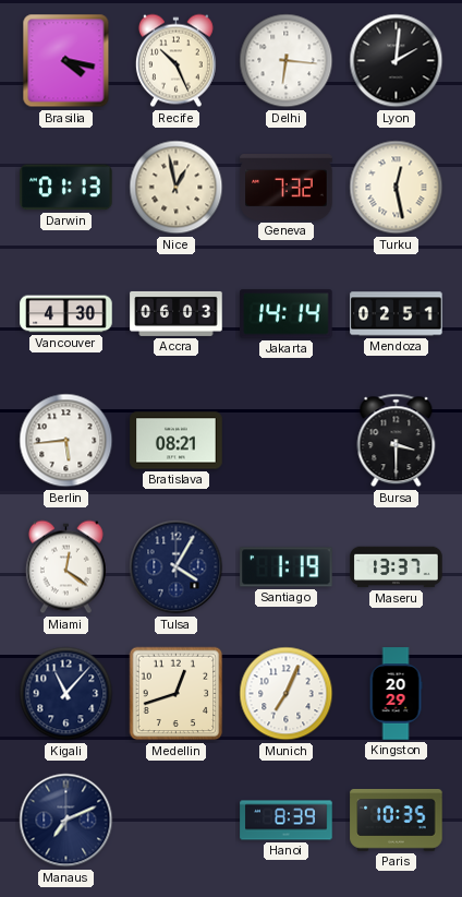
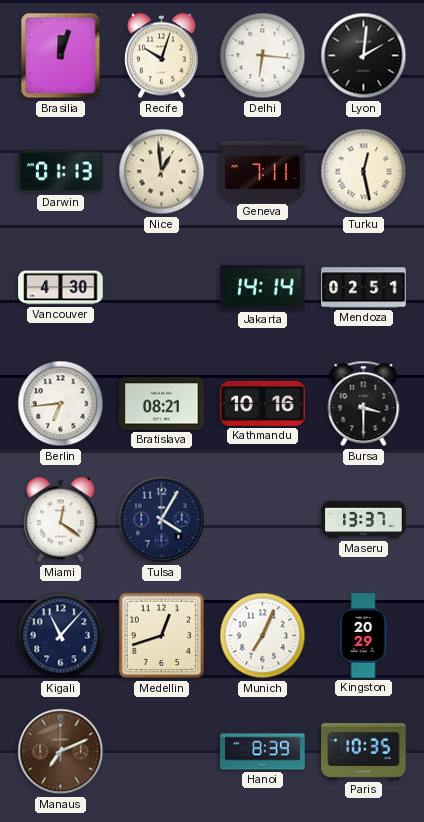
Brasilia: 4:17 -> 12:03 (61, 56)
Recife: 10:26 -> 10:03 (161, 56)
Nice: 12:58 -> 12:59 (162, 172)
Geneva: 7:32 -> 7:11 (263, 172)
Accra: 06:03 -> none (177, 313)
Berlin: 5:44 -> 6:44 (61, 404)
Kathmandu: none -> 10:16 (263, 403)
Santiago: 1:19 -> none (287, 567)
Manaus dial: navy -> brown (61, 752)
